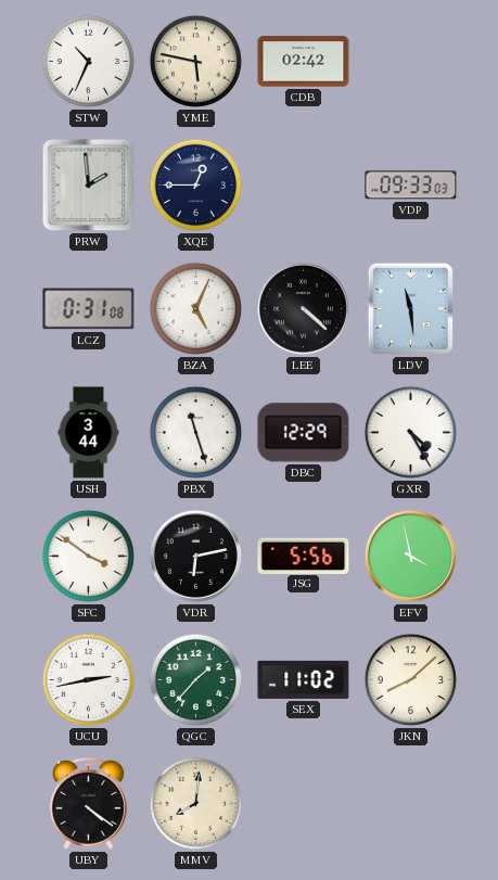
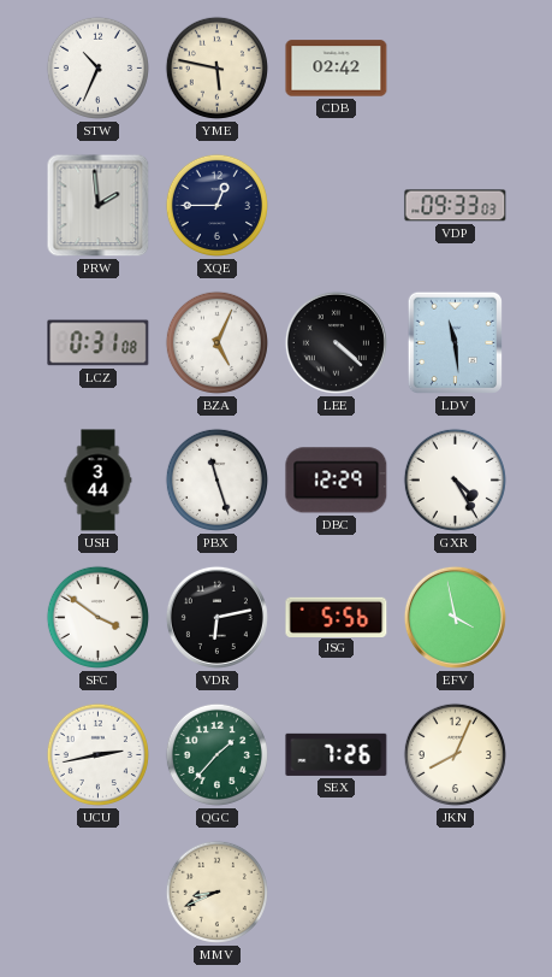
SEX: 11:02 -> 7:26 (337, 754)
JKN: 8:08 -> 8:04 (455, 754)
UBY: 4:21 -> none (88, 803)
MMV: 8:01 -> 8:41 (216, 891)
